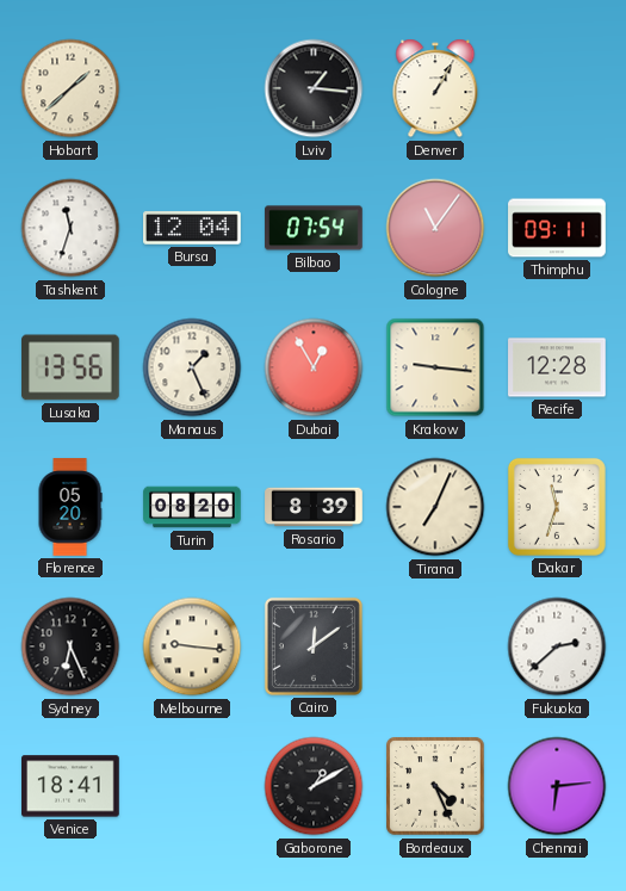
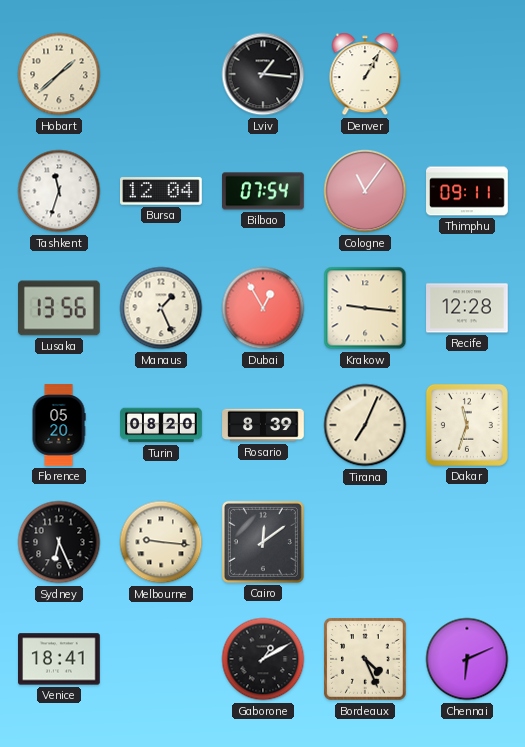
Fukuoka: 2:38 -> none (557, 646)
Chennai: 6:14 -> 6:11 (467, 659)
